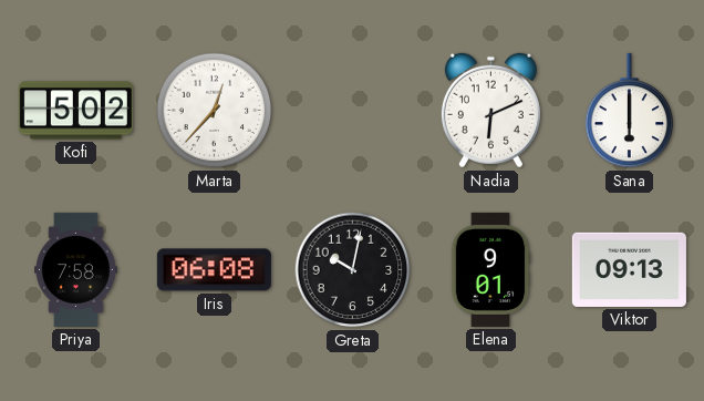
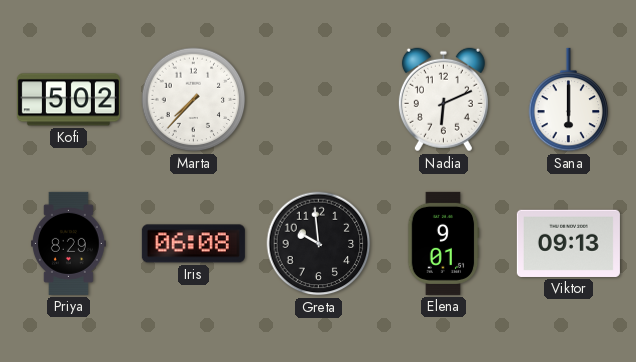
Marta: 12:37 -> 7:37 (194, 100)
Priya: 7:58 -> 8:29 (68, 243)
Greta: 10:02 -> 9:59 (319, 244)
